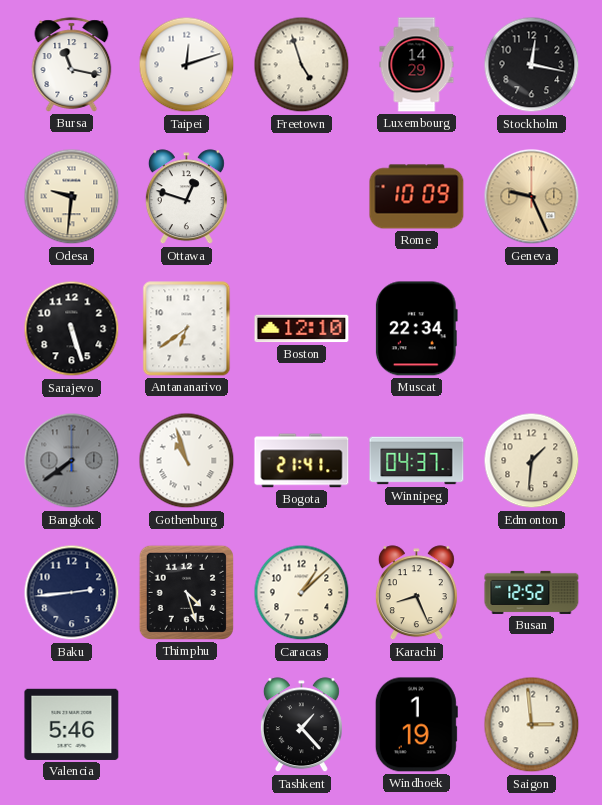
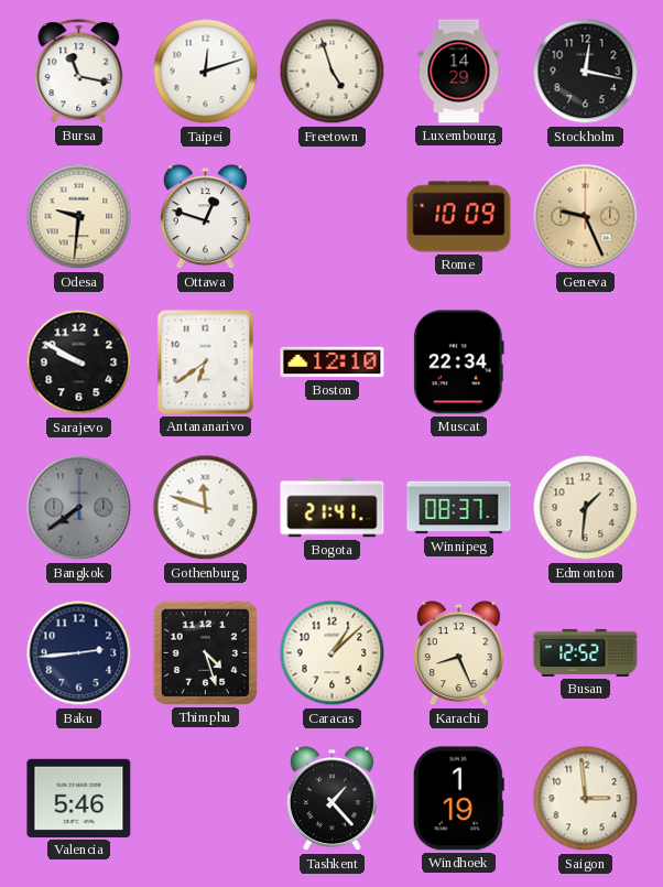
Sarajevo: 5:27 -> 9:50 (79, 363)
Gothenburg: 10:57 -> 11:48 (206, 508)
Winnipeg: 04:37 -> 08:37 (459, 508)
